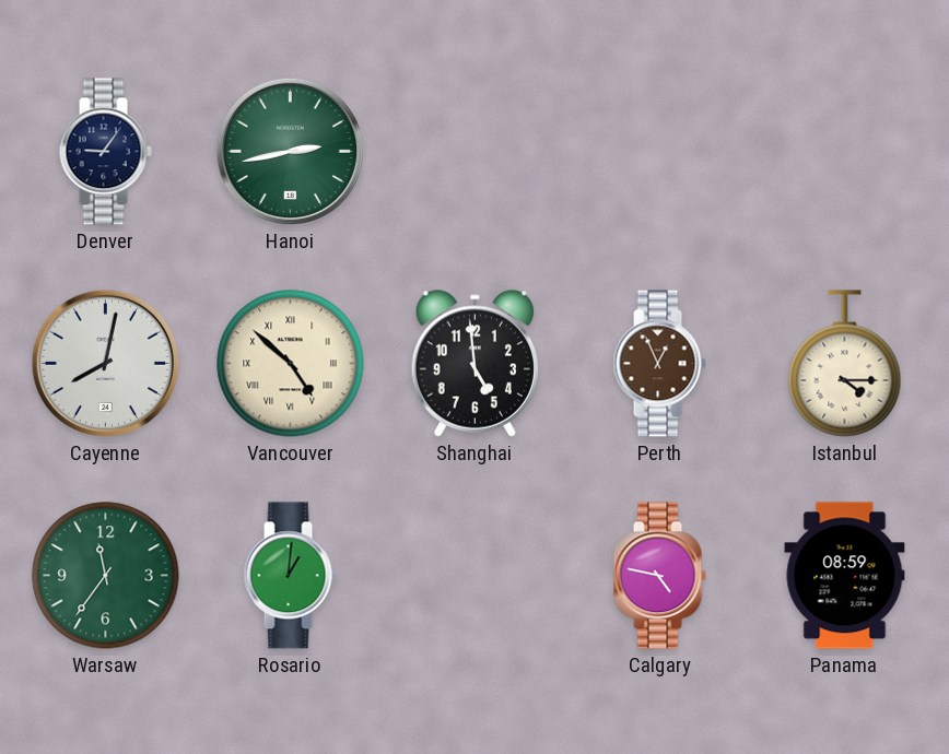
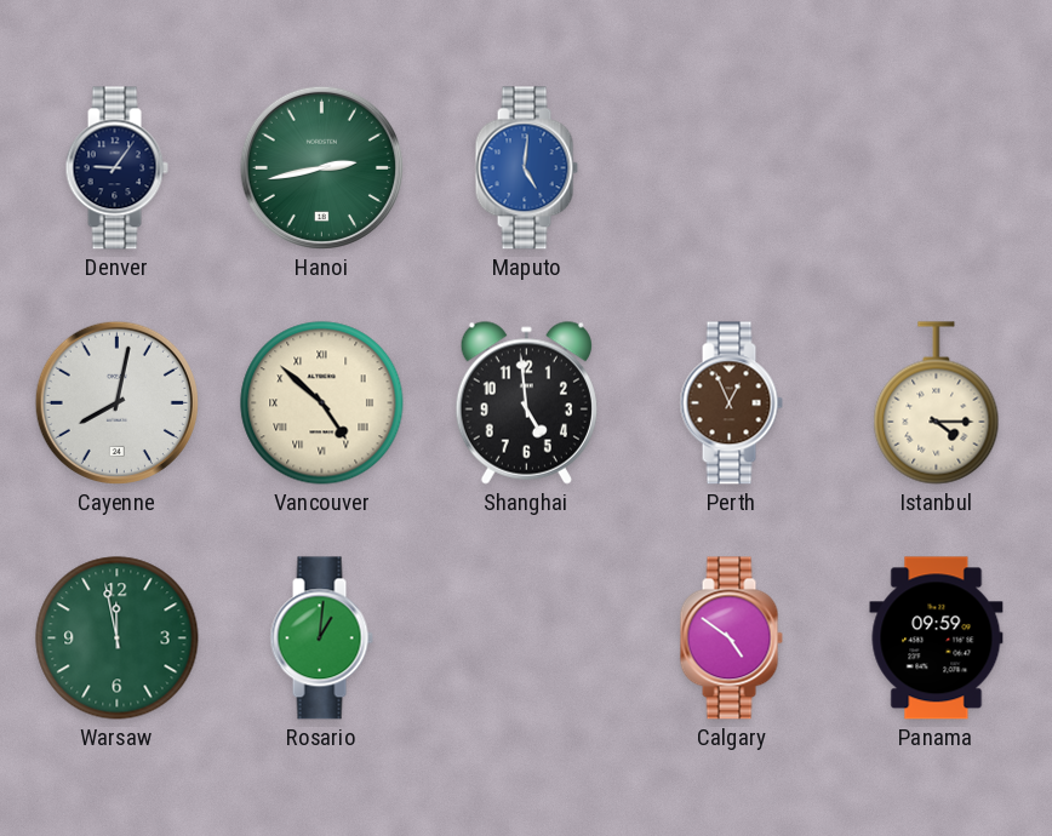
Maputo: none -> 5:01 (526, 168)
Warsaw: 11:36 -> 11:58 (118, 639)
Calgary: 4:47 -> 4:51 (731, 639)
Panama: 08:59 -> 09:59 (937, 639)
